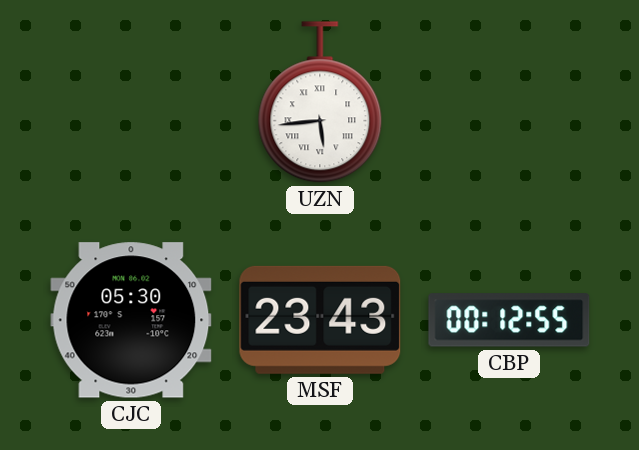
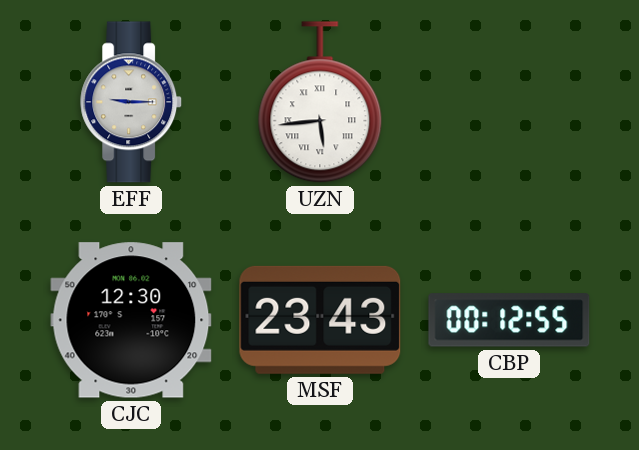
EFF: none -> 9:15 (132, 102)
CJC: 05:30 -> 12:30 (131, 320)
